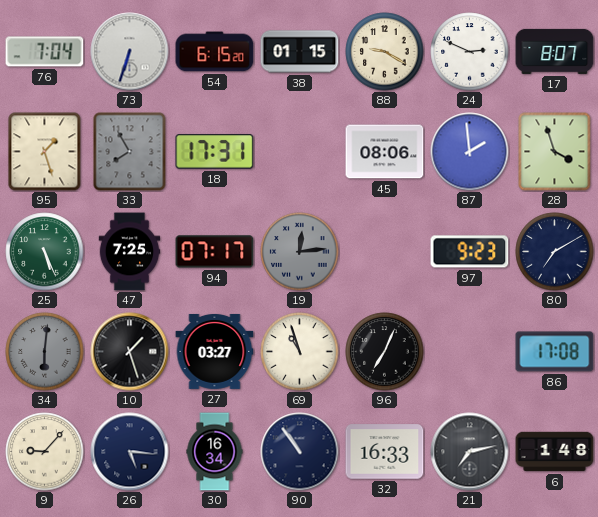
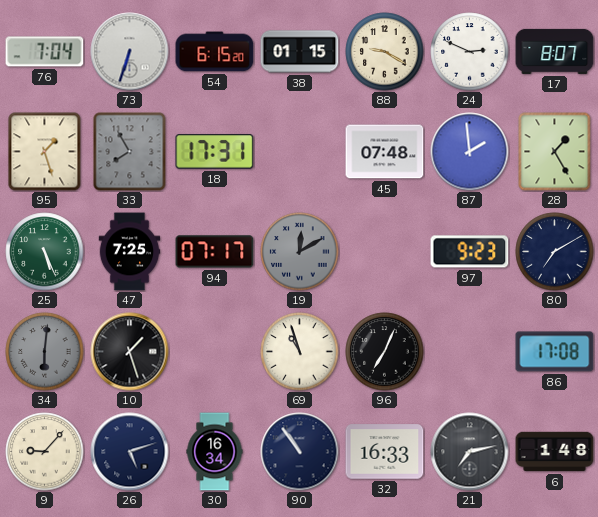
45: 08:06 -> 07:48 (385, 152)
28: 3:57 -> 1:25 (555, 152)
19: 12:14 -> 12:10 (300, 252)
27: 03:27 -> none (215, 351)
26: 5:16 -> 5:12 (130, 452)
